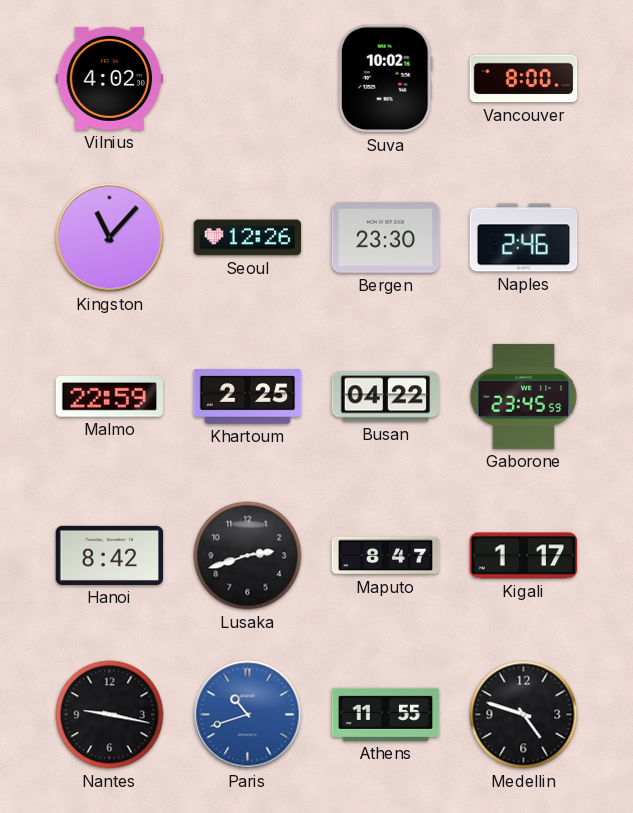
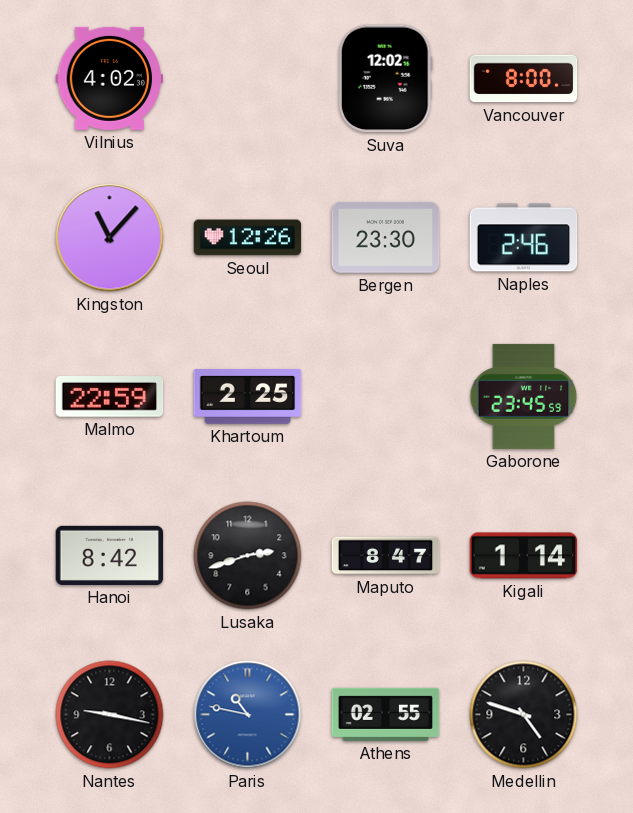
Suva: 10:02 -> 12:02 (385, 79)
Busan: 04:22 -> none (386, 397)
Kigali: 1:17 -> 1:14 (524, 556)
Paris: 10:42 -> 10:47 (248, 715)
Athens: 11:55 -> 02:55 (386, 714)
